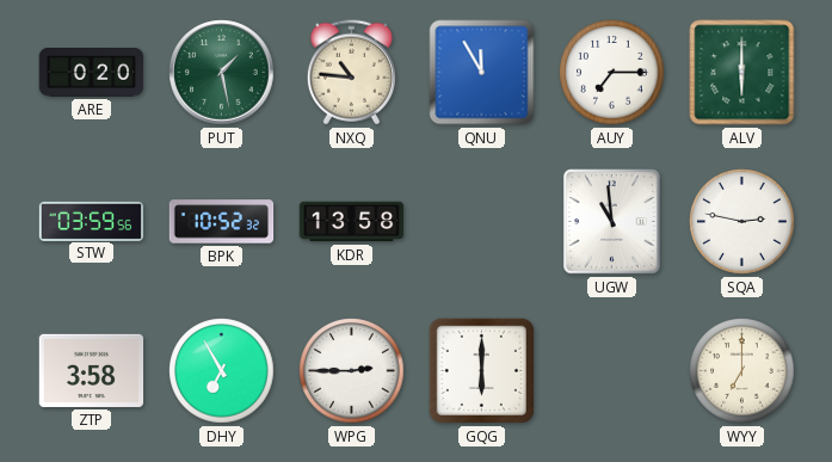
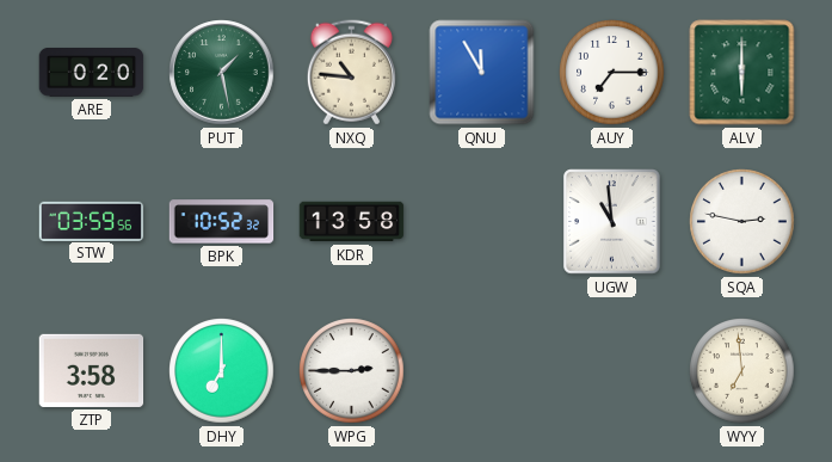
DHY: 6:55 -> 7:00 (222, 371)
GQG: 6:00 -> none (481, 370)
WYY: 7:00 -> 6:59 (742, 371)
